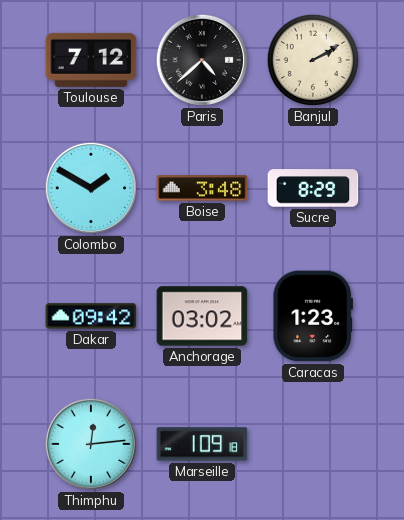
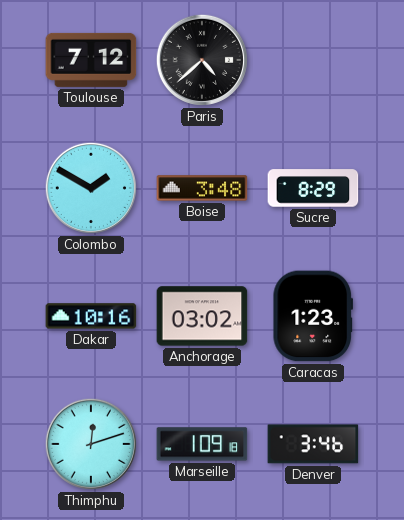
Banjul: 2:10 -> none (313, 60)
Dakar: 09:42 -> 10:16 (91, 316)
Thimphu: 12:14 -> 12:12 (91, 444)
Denver: none -> 3:46 (313, 444)
